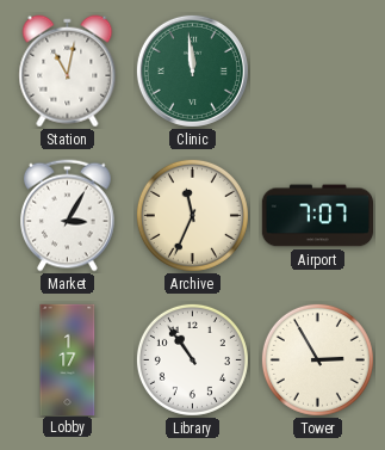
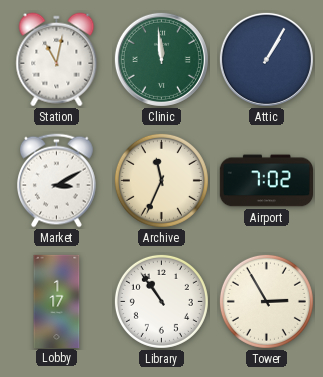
Attic: none -> 1:05 (266, 59)
Market: 3:05 -> 3:10 (57, 181)
Airport: 7:07 -> 7:02 (266, 181)
